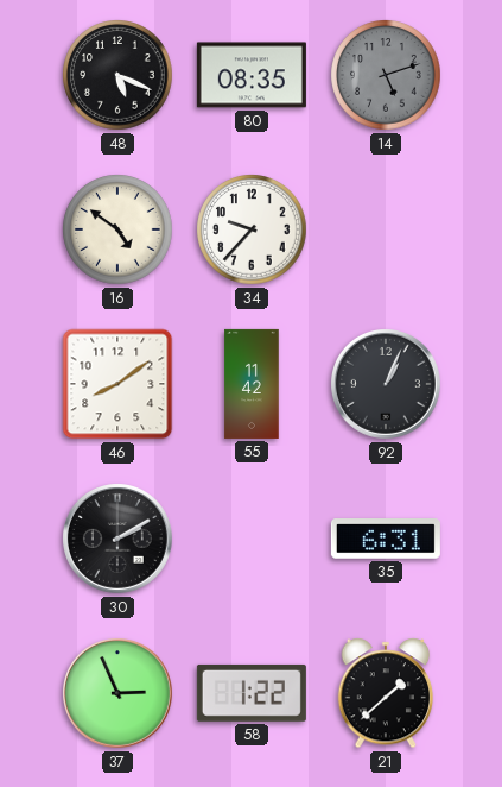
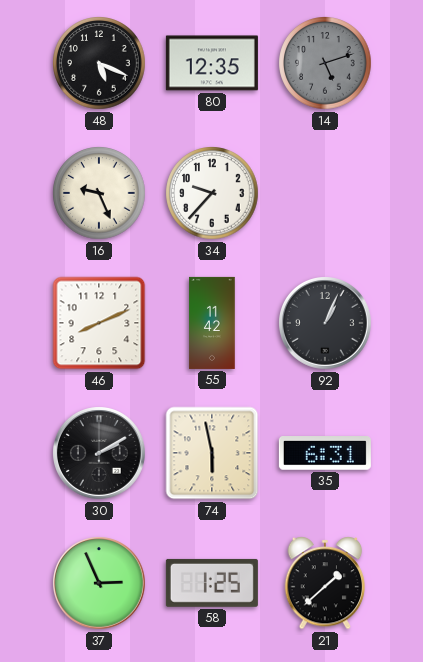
80: 08:35 -> 12:35 (212, 63)
16: 4:51 -> 9:26 (99, 193)
46: 8:09 -> 8:11 (99, 323)
74: none -> 5:58 (212, 453)
58: 1:22 -> 1:25 (212, 583)
